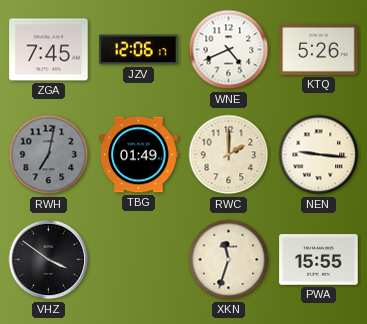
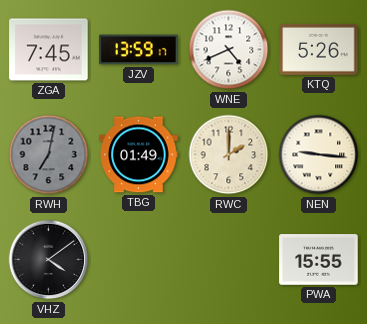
JZV: 12:06 -> 13:59 (139, 50)
VHZ: 3:51 -> 4:09 (49, 260)
XKN: 11:33 -> none (229, 260)
